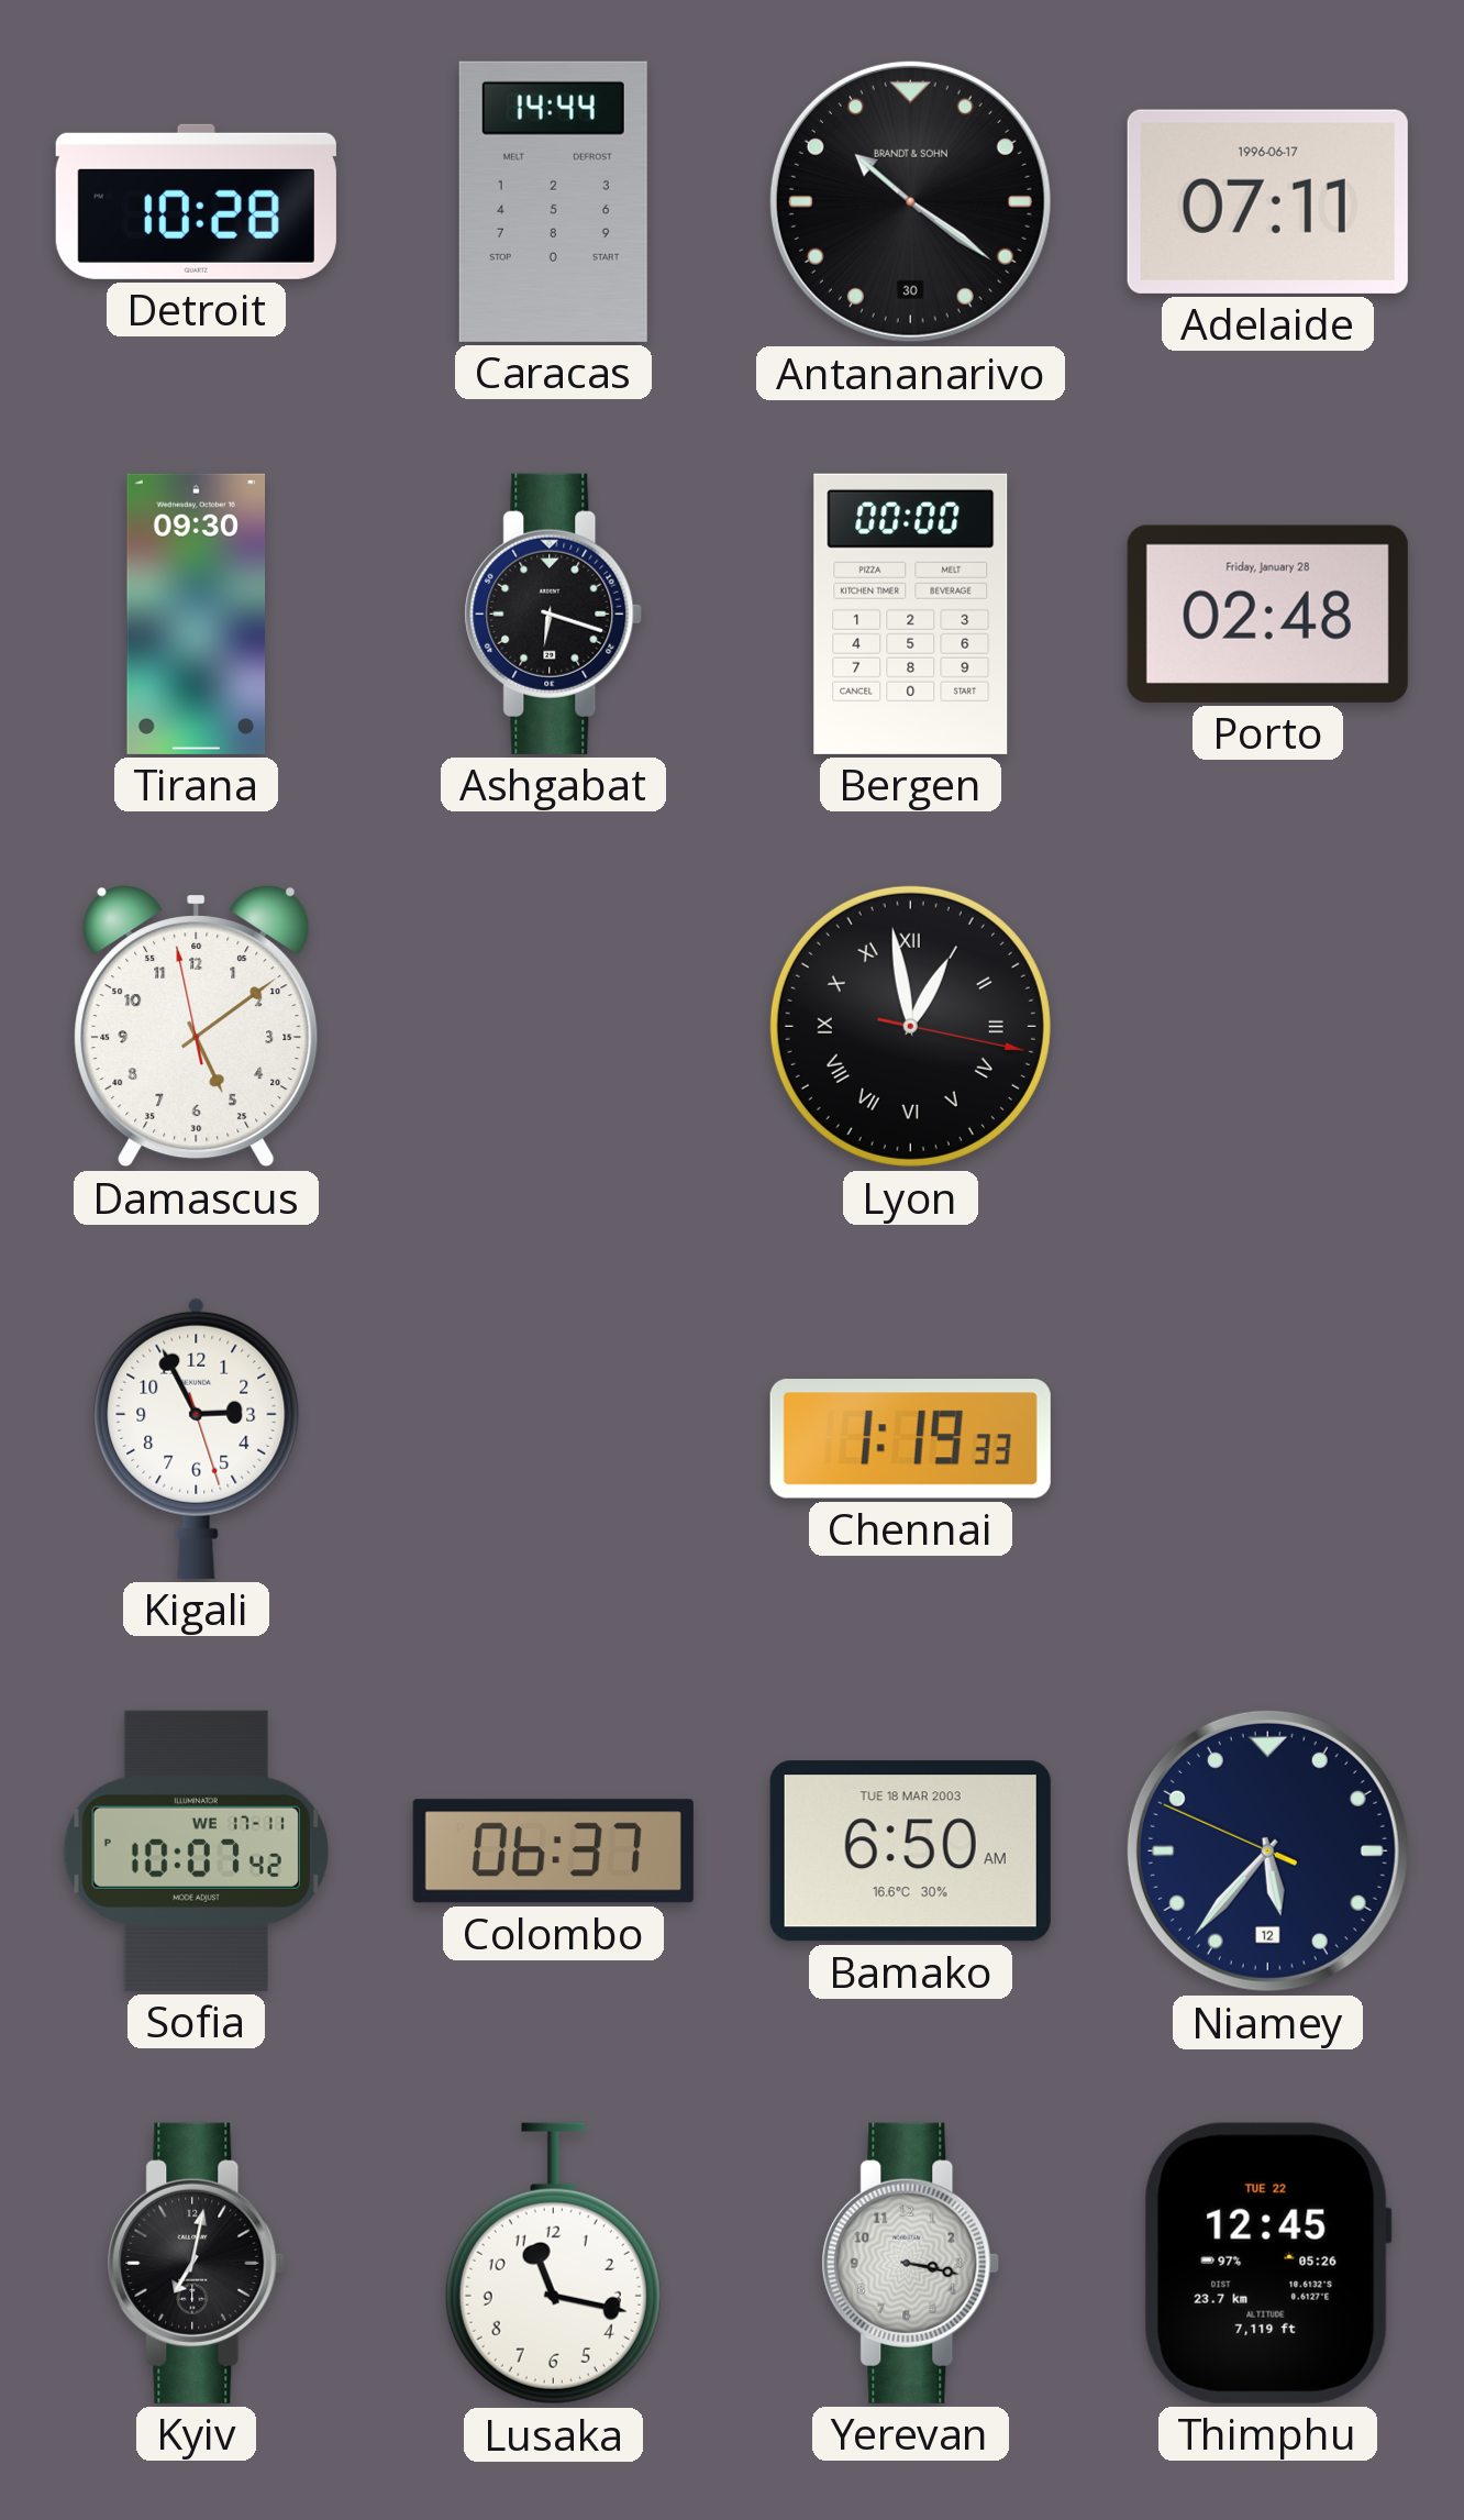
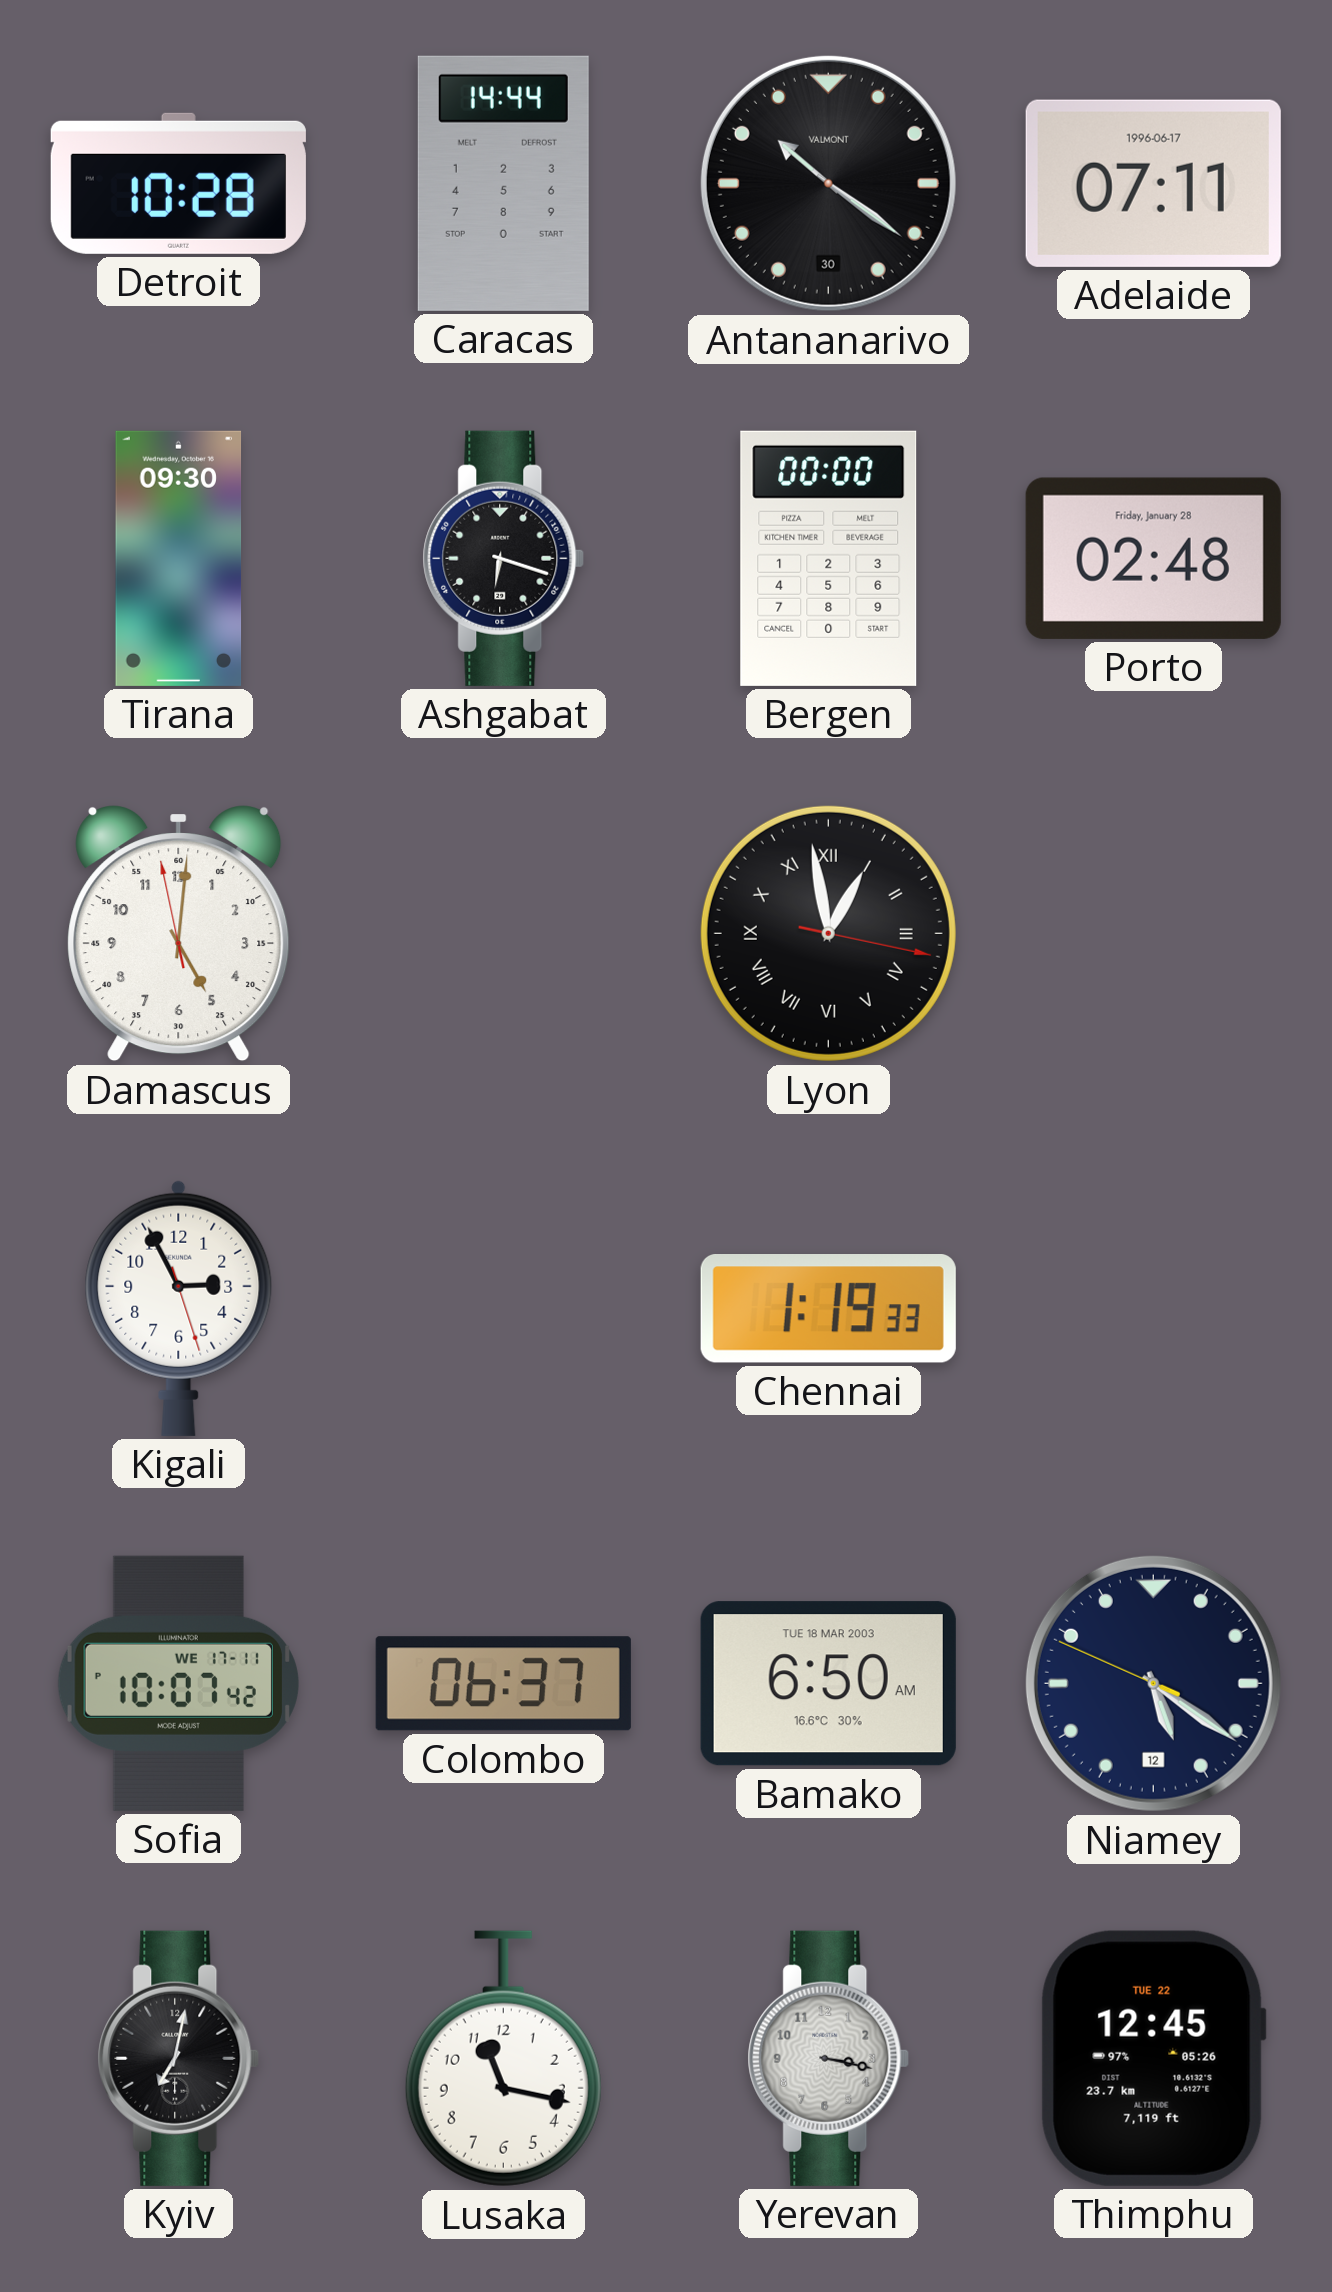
Antananarivo brand: BRANDT & SOHN -> VALMONT (828, 183)
Damascus: 5:08 -> 5:00 (179, 934)
Niamey: 5:36 -> 5:20 (1153, 1683)
